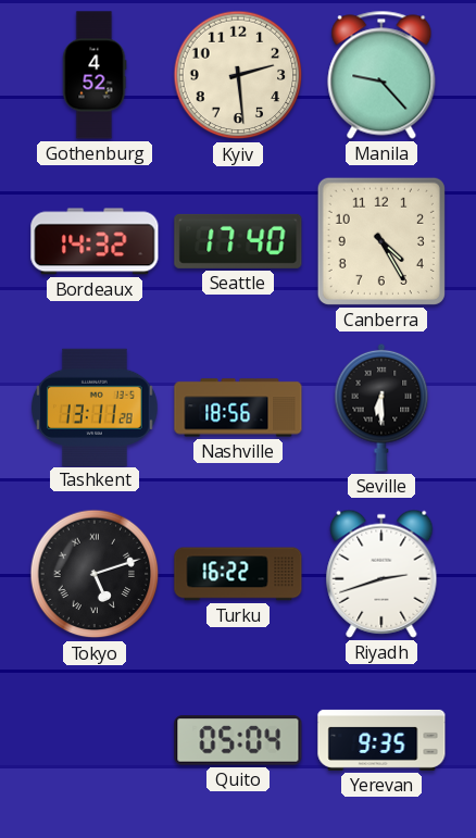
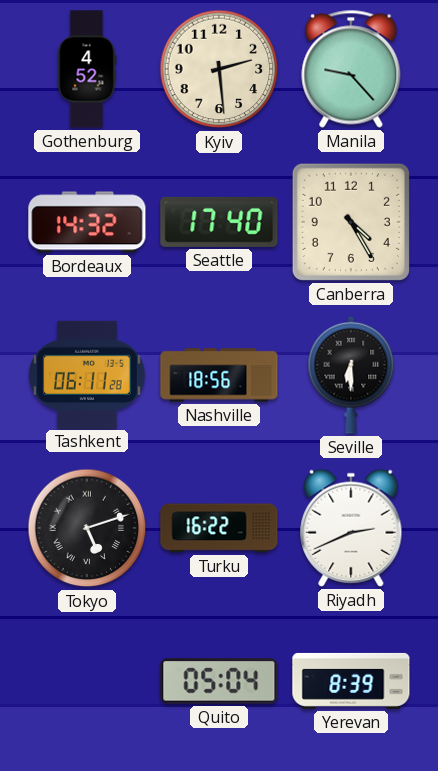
Tashkent: 13:11 -> 06:11 (87, 374)
Riyadh: 2:42 -> 2:41 (351, 528)
Yerevan: 9:35 -> 8:39 (351, 681)
